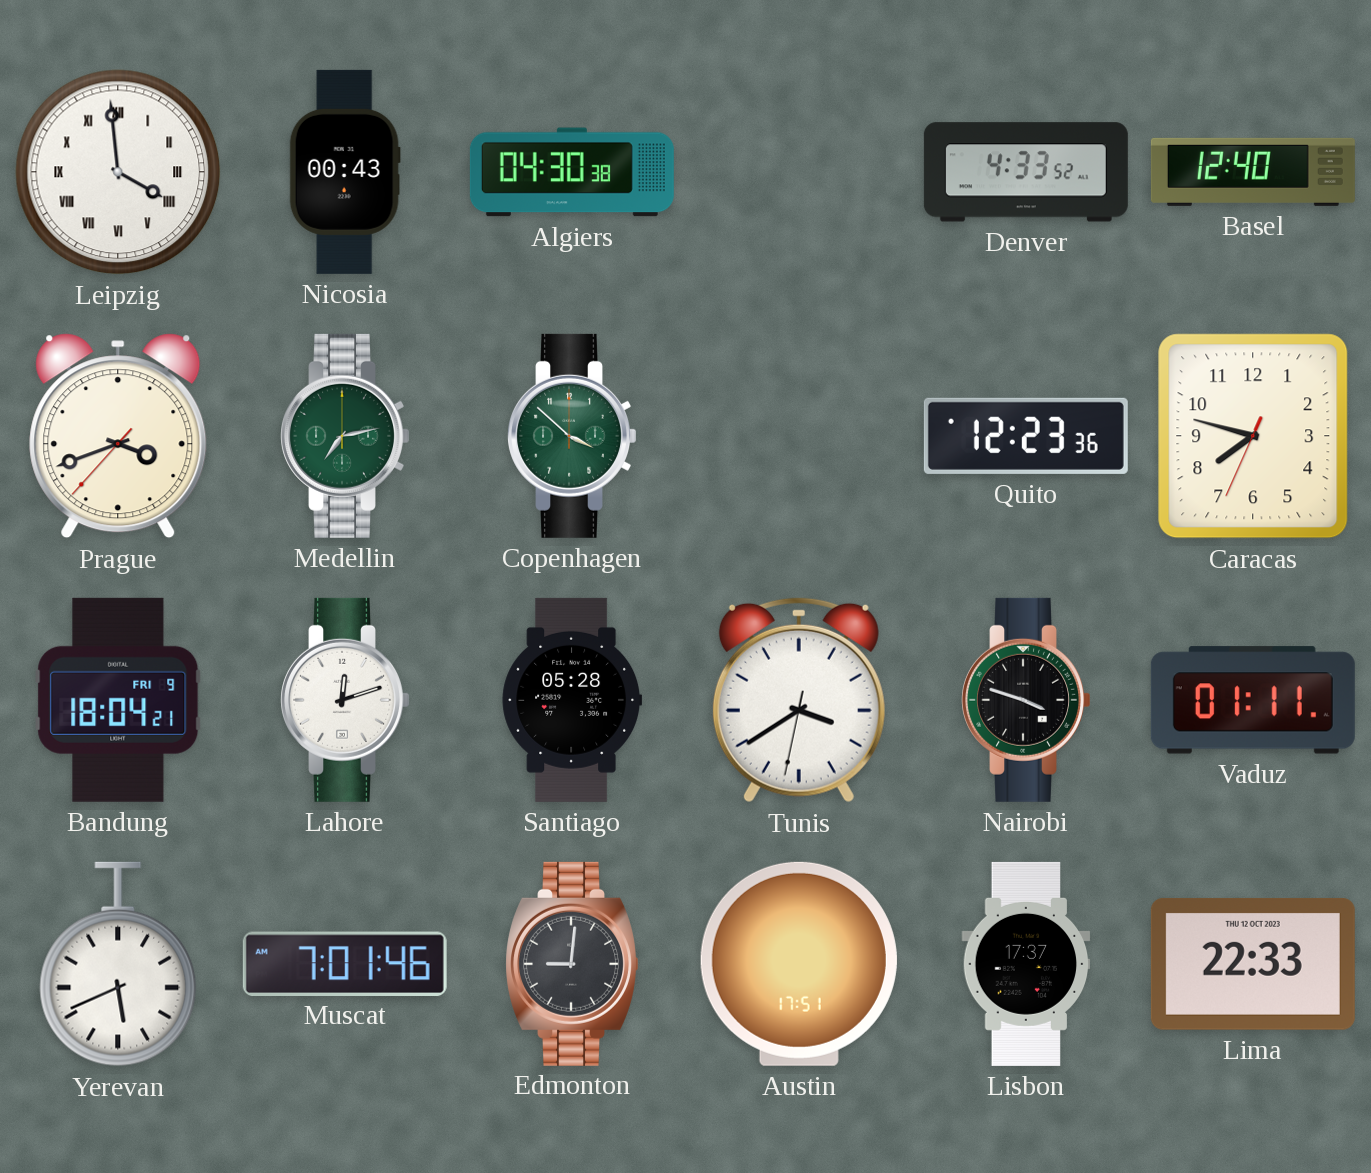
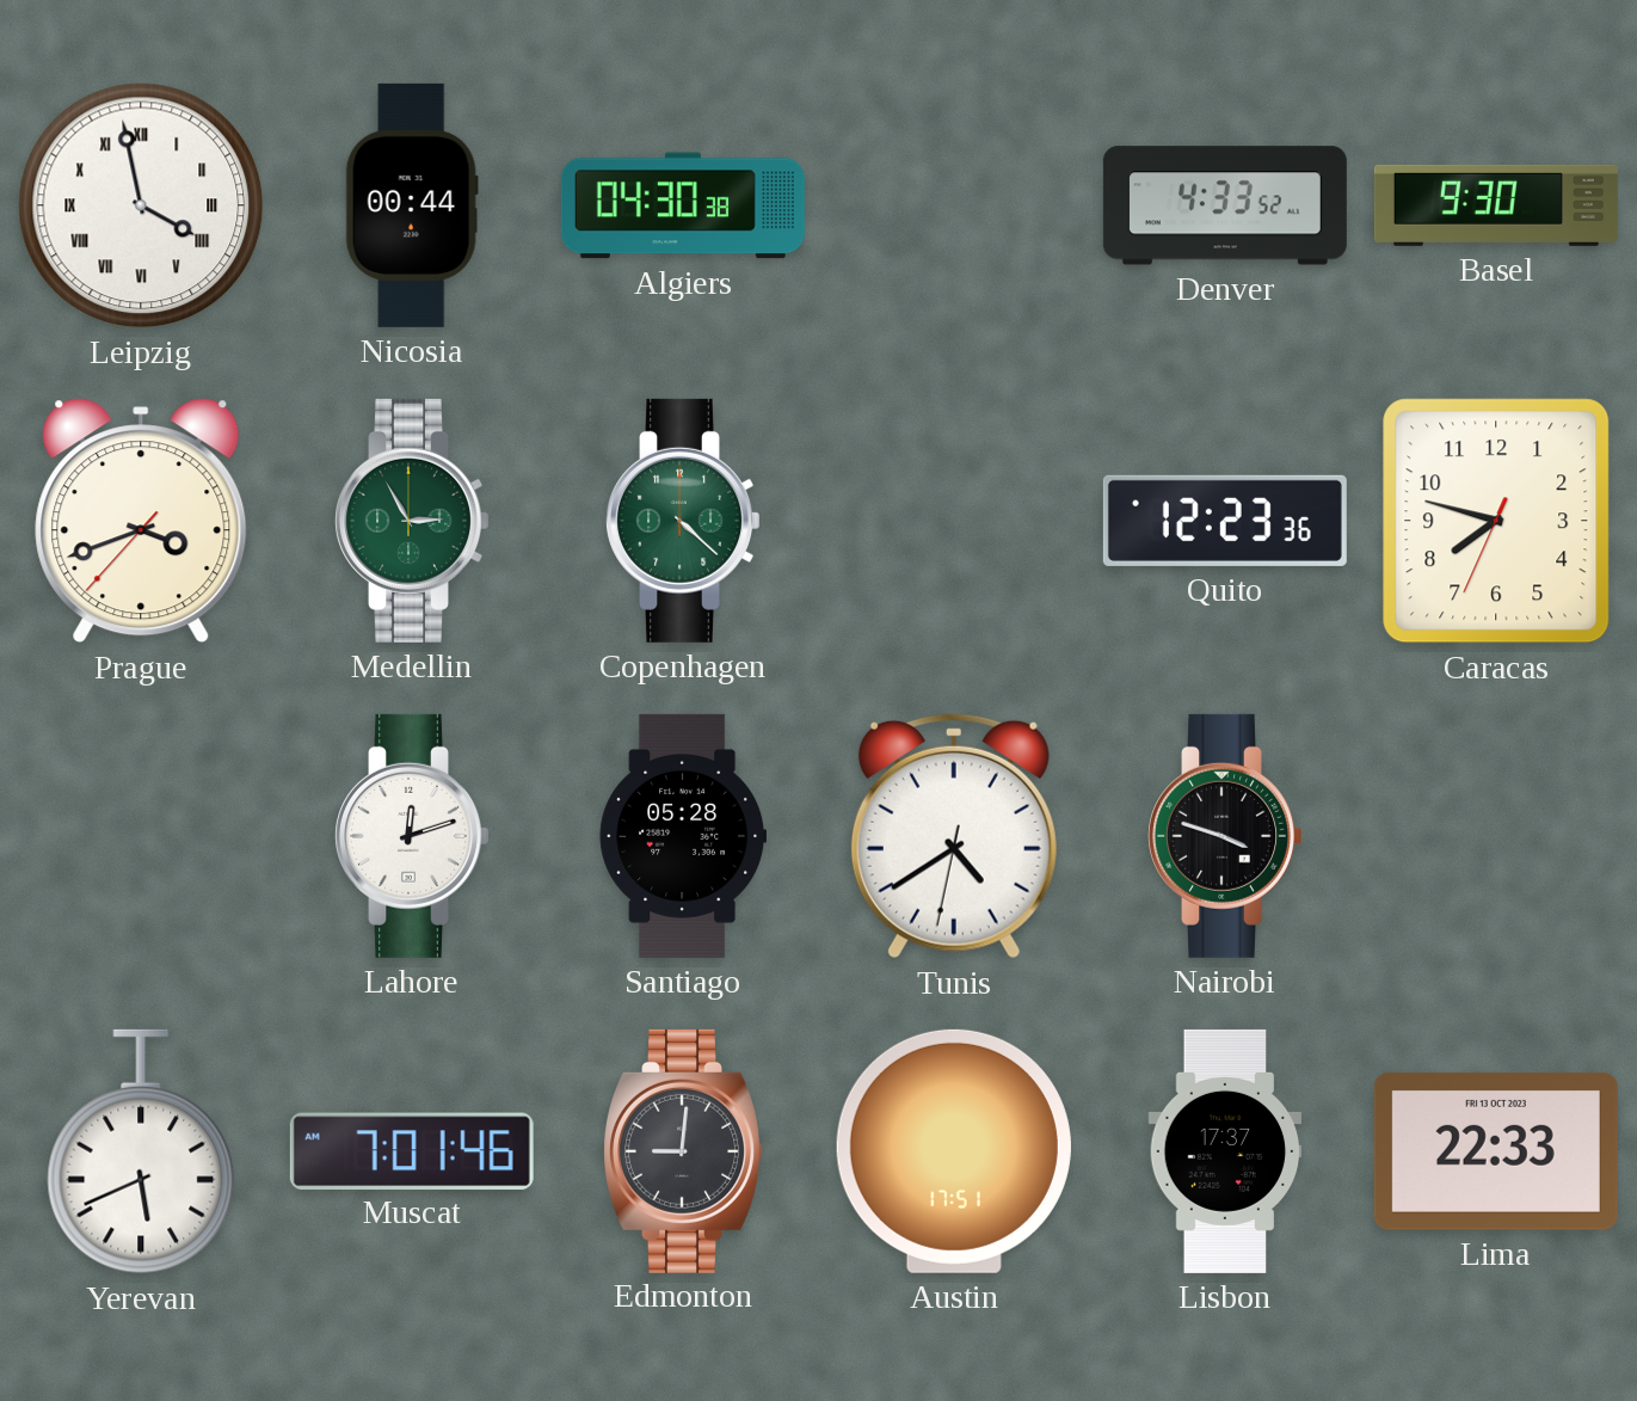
Leipzig: 3:59 -> 3:58 (141, 205)
Nicosia: 00:43 -> 00:44 (412, 205)
Basel: 12:40 -> 9:30 (1496, 205)
Medellin: 7:13 -> 2:55 (411, 521)
Copenhagen: 3:52 -> 4:22 (682, 521)
Bandung: 18:04 -> none (118, 700)
Tunis: 3:39 -> 4:39 (954, 836)
Vaduz: 01:11 -> none (1253, 700)
Lima date: THU 12 OCT 2023 -> FRI 13 OCT 2023 (1496, 1151)
